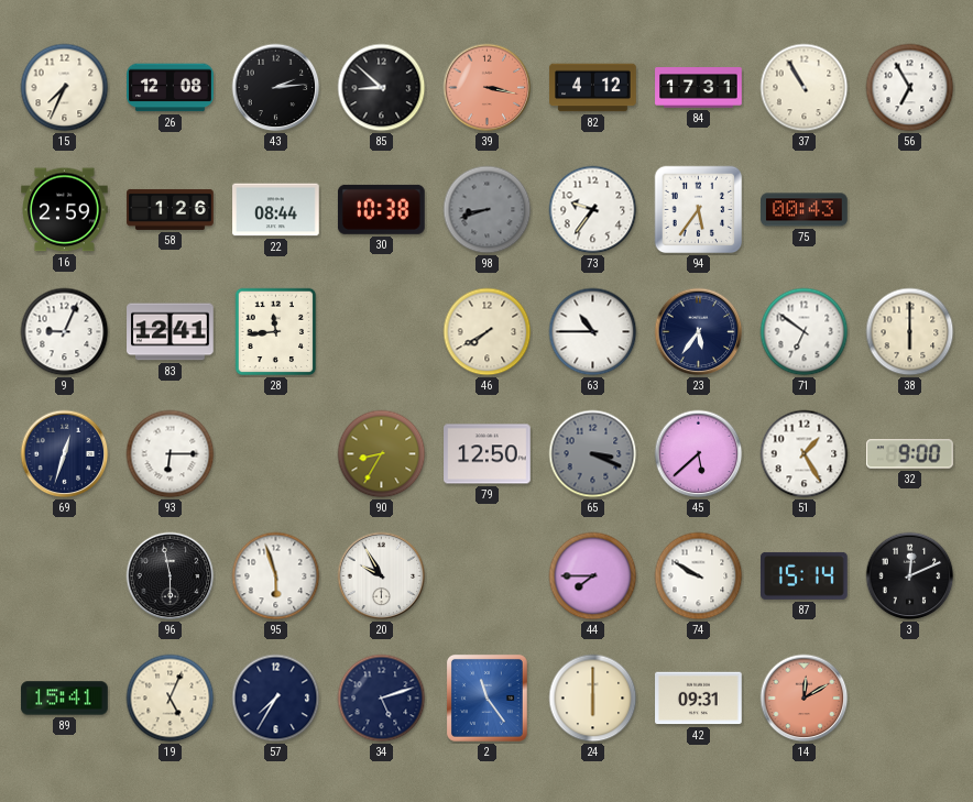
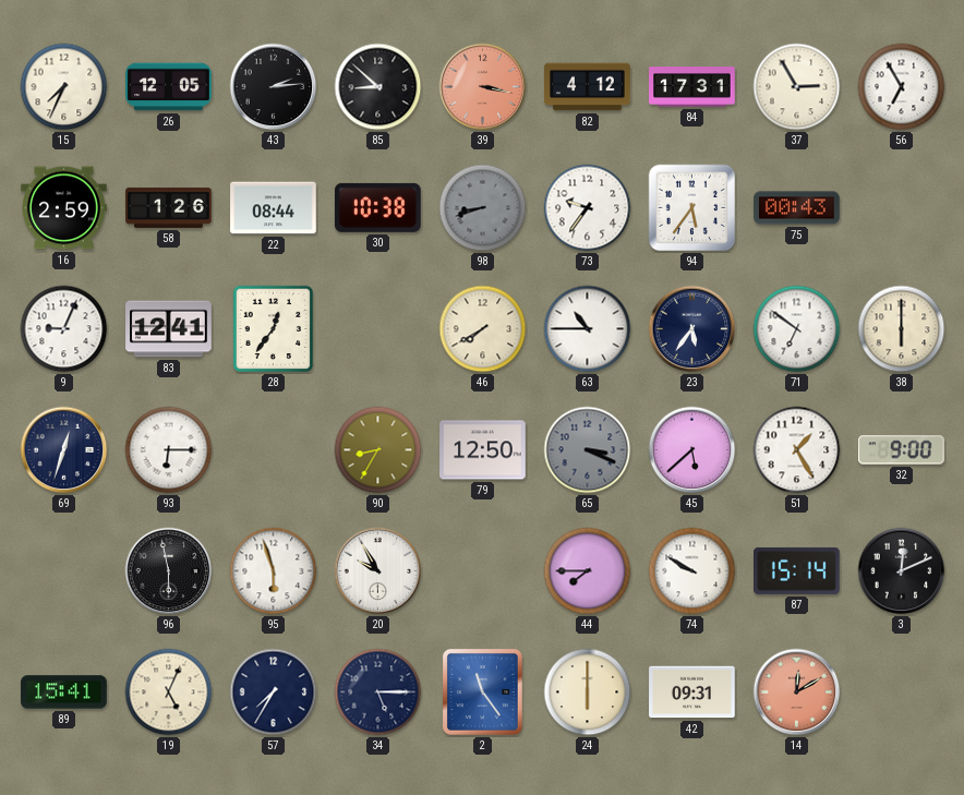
26: 12:08 -> 12:05 (169, 87)
37: 10:55 -> 2:55 (797, 87)
28: 11:44 -> 12:36 (274, 329)
34: 5:12 -> 5:15 (378, 692)
